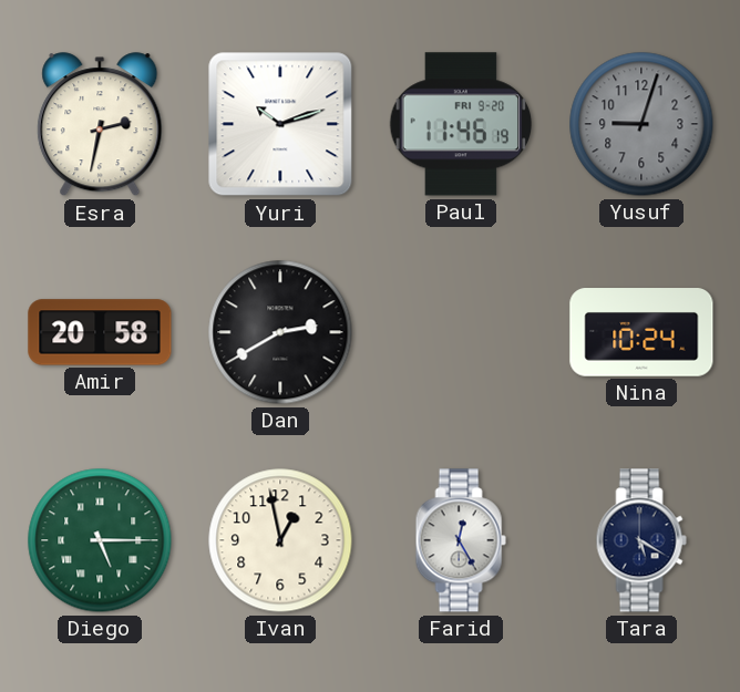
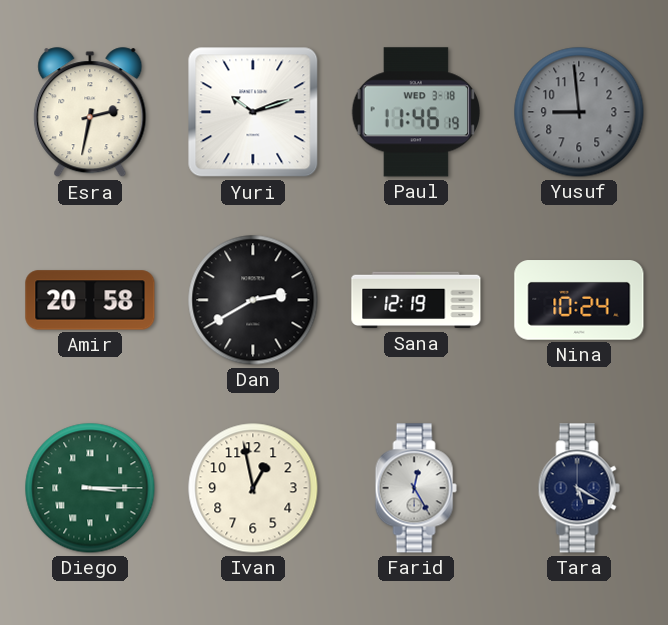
Paul date: FRI 9-20 -> WED 3-18 (416, 112)
Yusuf: 9:03 -> 8:59 (579, 112)
Sana: none -> 12:19 (416, 300)
Diego: 5:15 -> 3:15 (90, 488)
